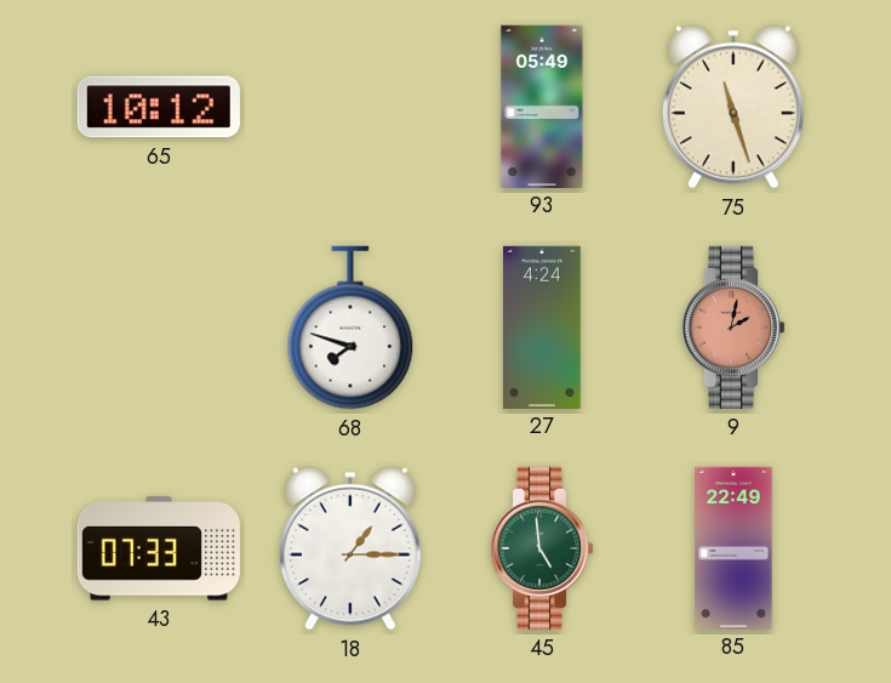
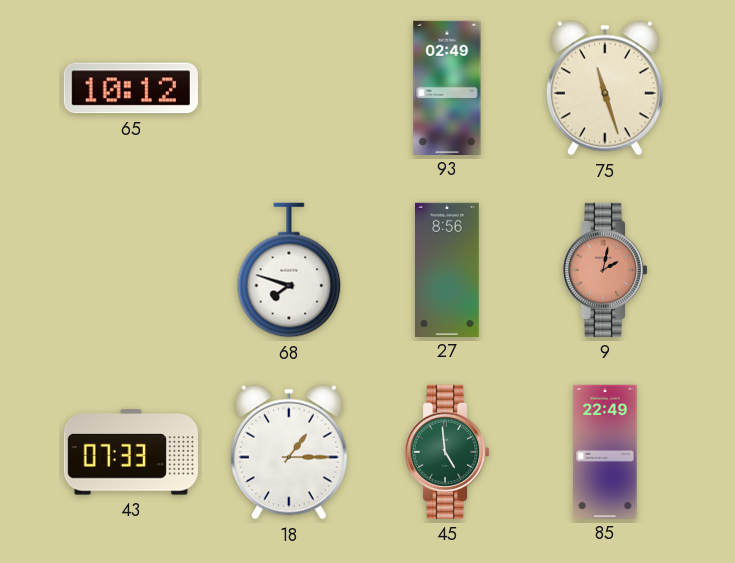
93: 05:49 -> 02:49 (447, 87)
27: 4:24 -> 8:56 (448, 269)
